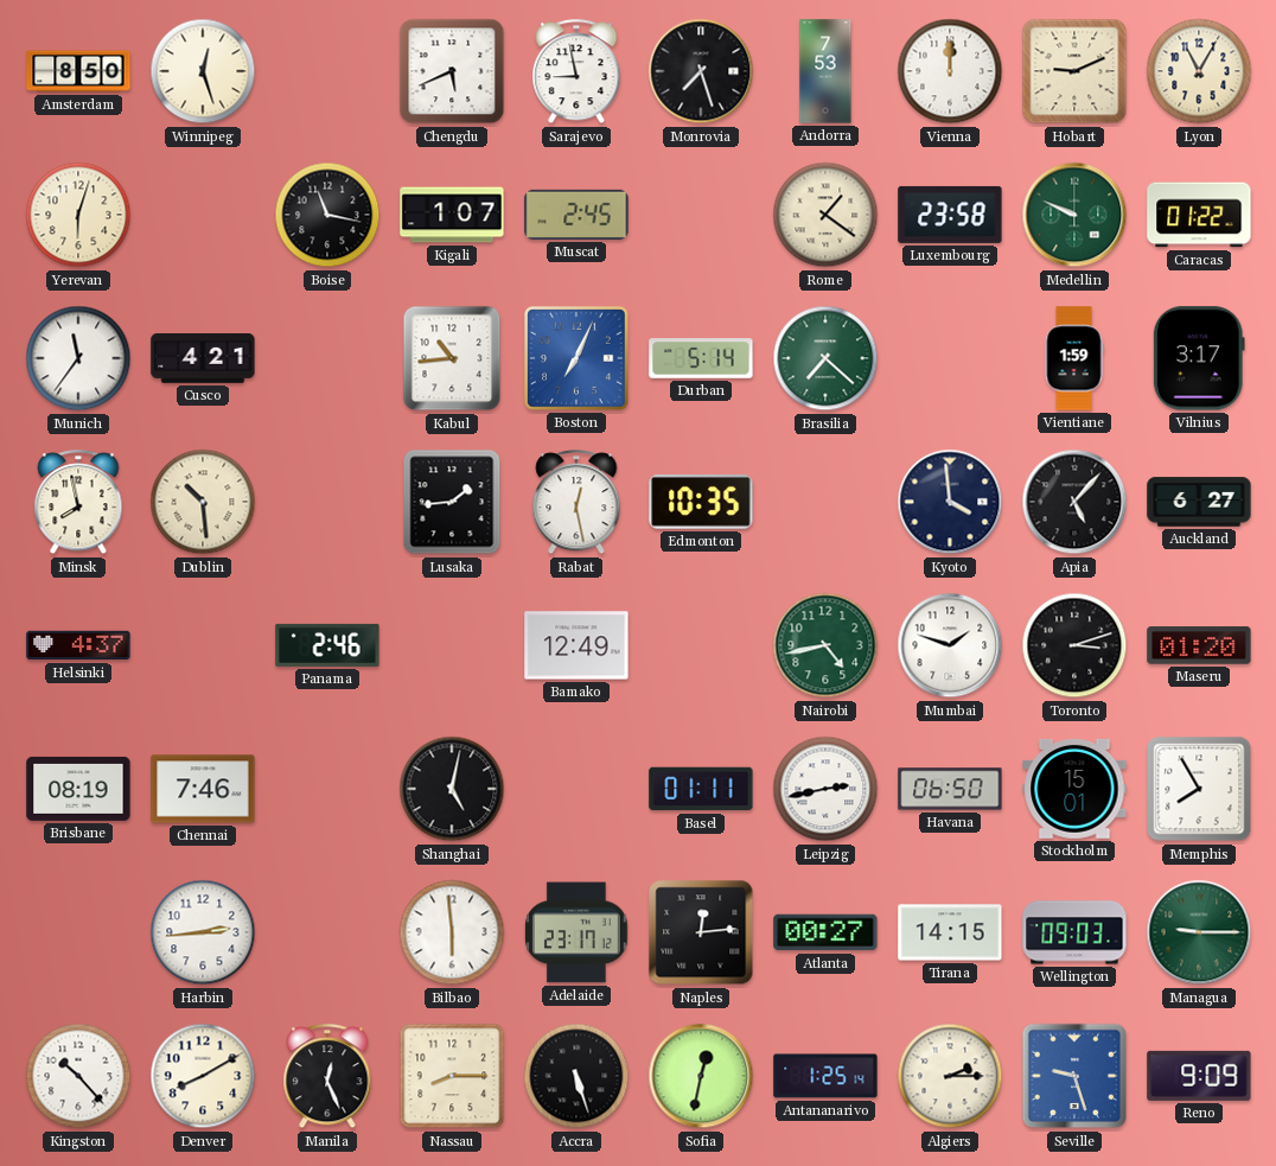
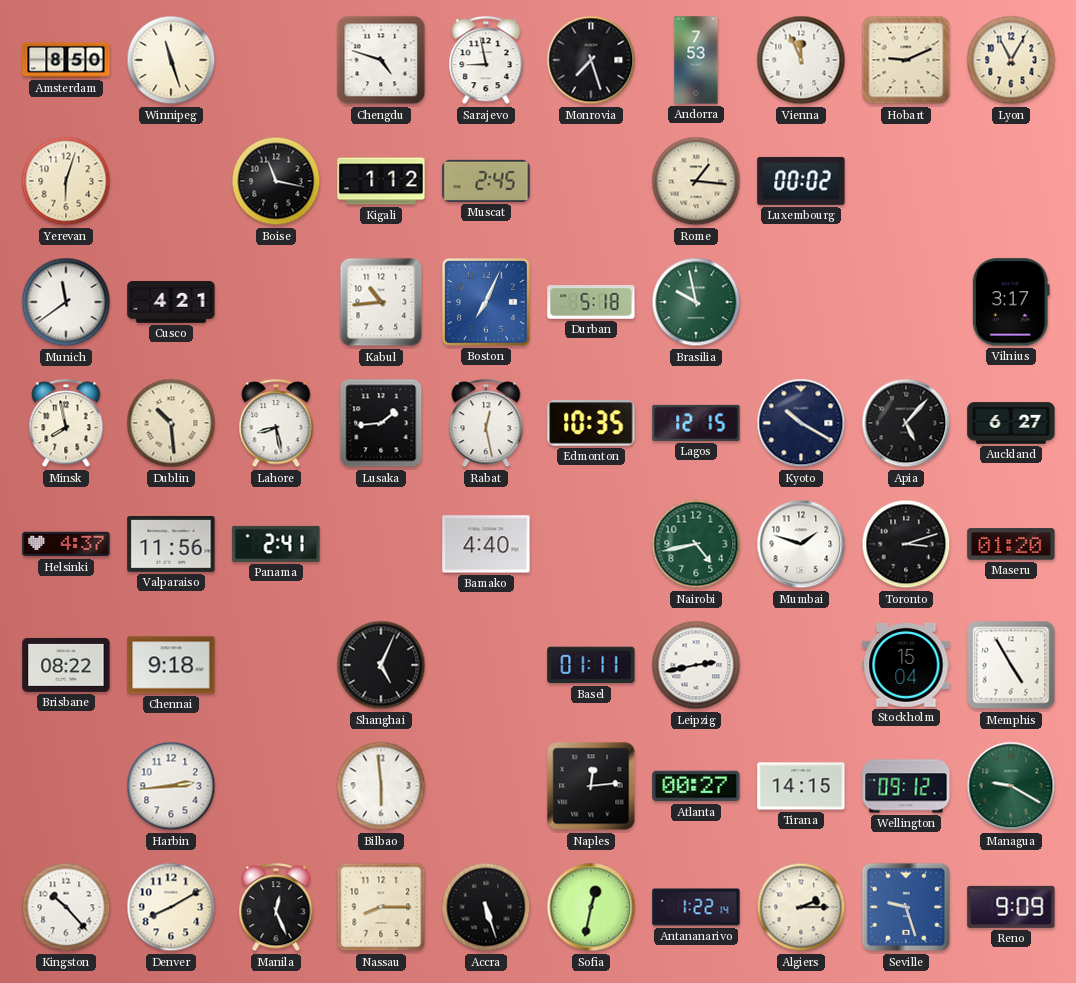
Winnipeg: 12:27 -> 11:27 (171, 60)
Chengdu: 5:41 -> 4:48 (381, 60)
Vienna: 12:00 -> 11:56 (801, 60)
Kigali: 1:07 -> 1:12 (381, 181)
Rome: 1:21 -> 1:16 (696, 181)
Luxembourg: 23:58 -> 00:02 (801, 181)
Medellin: 9:49 -> none (1074, 215)
Caracas: 01:22 -> none (1199, 215)
Munich: 11:36 -> 11:39 (66, 302)
Durban: 5:14 -> 5:18 (591, 302)
Brasilia: 7:22 -> 9:58 (696, 302)
Vientiane: 1:59 -> none (1074, 358)
Lahore: none -> 8:28 (276, 424)
Lagos: none -> 12:15 (696, 423)
Kyoto: 3:59 -> 10:20 (801, 423)
Valparaiso: none -> 11:56 (171, 545)
Panama: 2:46 -> 2:41 (276, 544)
Bamako: 12:49 -> 4:40 (486, 544)
Brisbane: 08:19 -> 08:22 (66, 665)
Chennai: 7:46 -> 9:18 (171, 665)
Shanghai: 5:02 -> 5:04 (381, 665)
Havana: 06:50 -> none (950, 789)
Stockholm: 15:01 -> 15:04 (906, 665)
Memphis: 7:55 -> 4:55 (1011, 665)
Adelaide: 23:17 -> none (578, 932)
Wellington: 09:03 -> 09:12 (906, 786)
Managua: 9:15 -> 9:20 (1011, 786)
Antananarivo: 1:25 -> 1:22 (696, 907)
